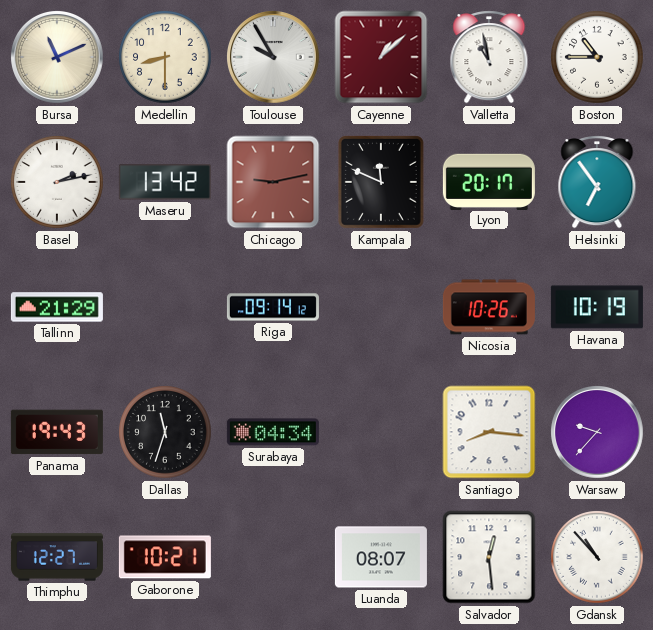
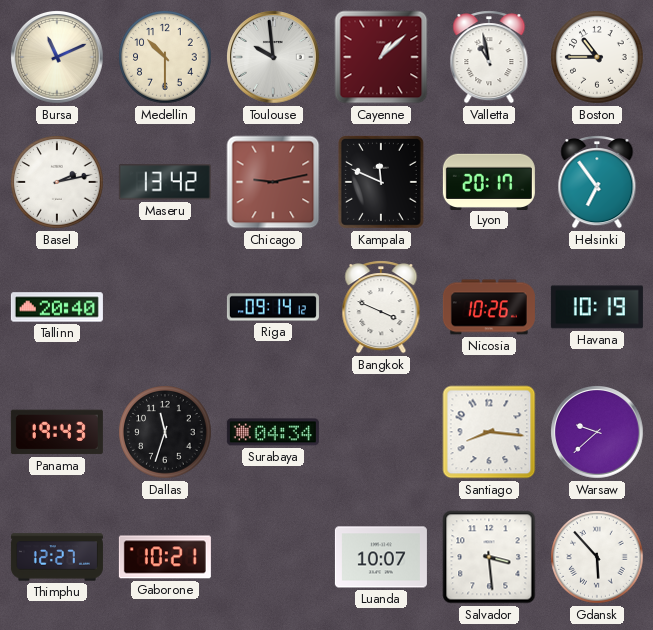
Medellin: 8:30 -> 10:30 (165, 57)
Toulouse: 9:55 -> 9:59 (274, 58)
Tallinn: 21:29 -> 20:40 (57, 307)
Bangkok: none -> 3:49 (381, 307)
Warsaw: 9:37 -> 9:38 (598, 433)
Luanda: 08:07 -> 10:07 (381, 557)
Salvador: 12:29 -> 3:29 (489, 557)
Gdansk: 10:53 -> 5:53 (597, 557)
